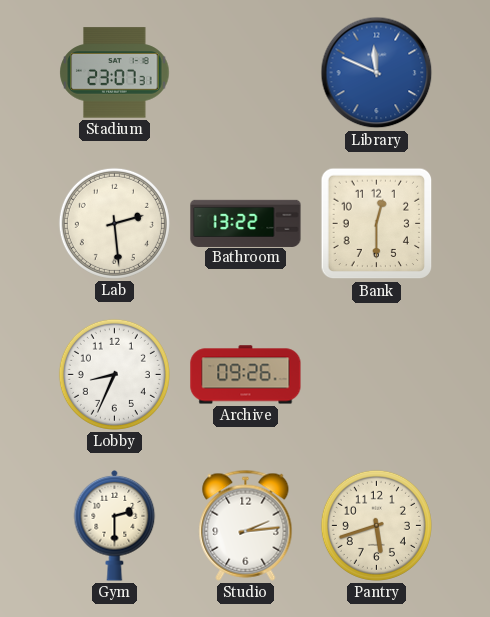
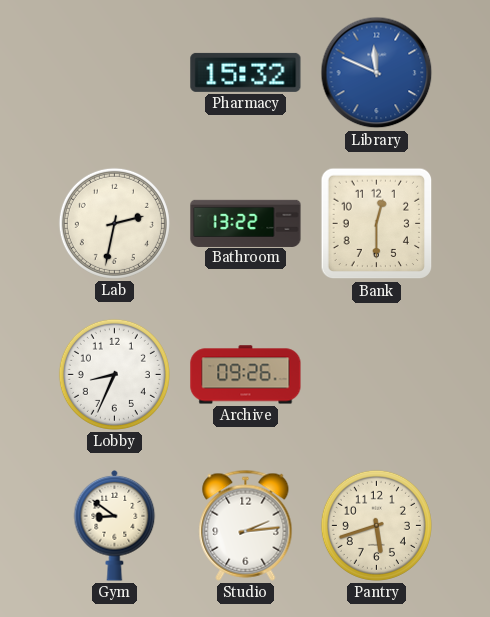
Stadium: 23:07 -> none (115, 73)
Pharmacy: none -> 15:32 (246, 72)
Lab: 2:29 -> 2:32 (114, 223)
Gym: 2:30 -> 8:51 (115, 525)
